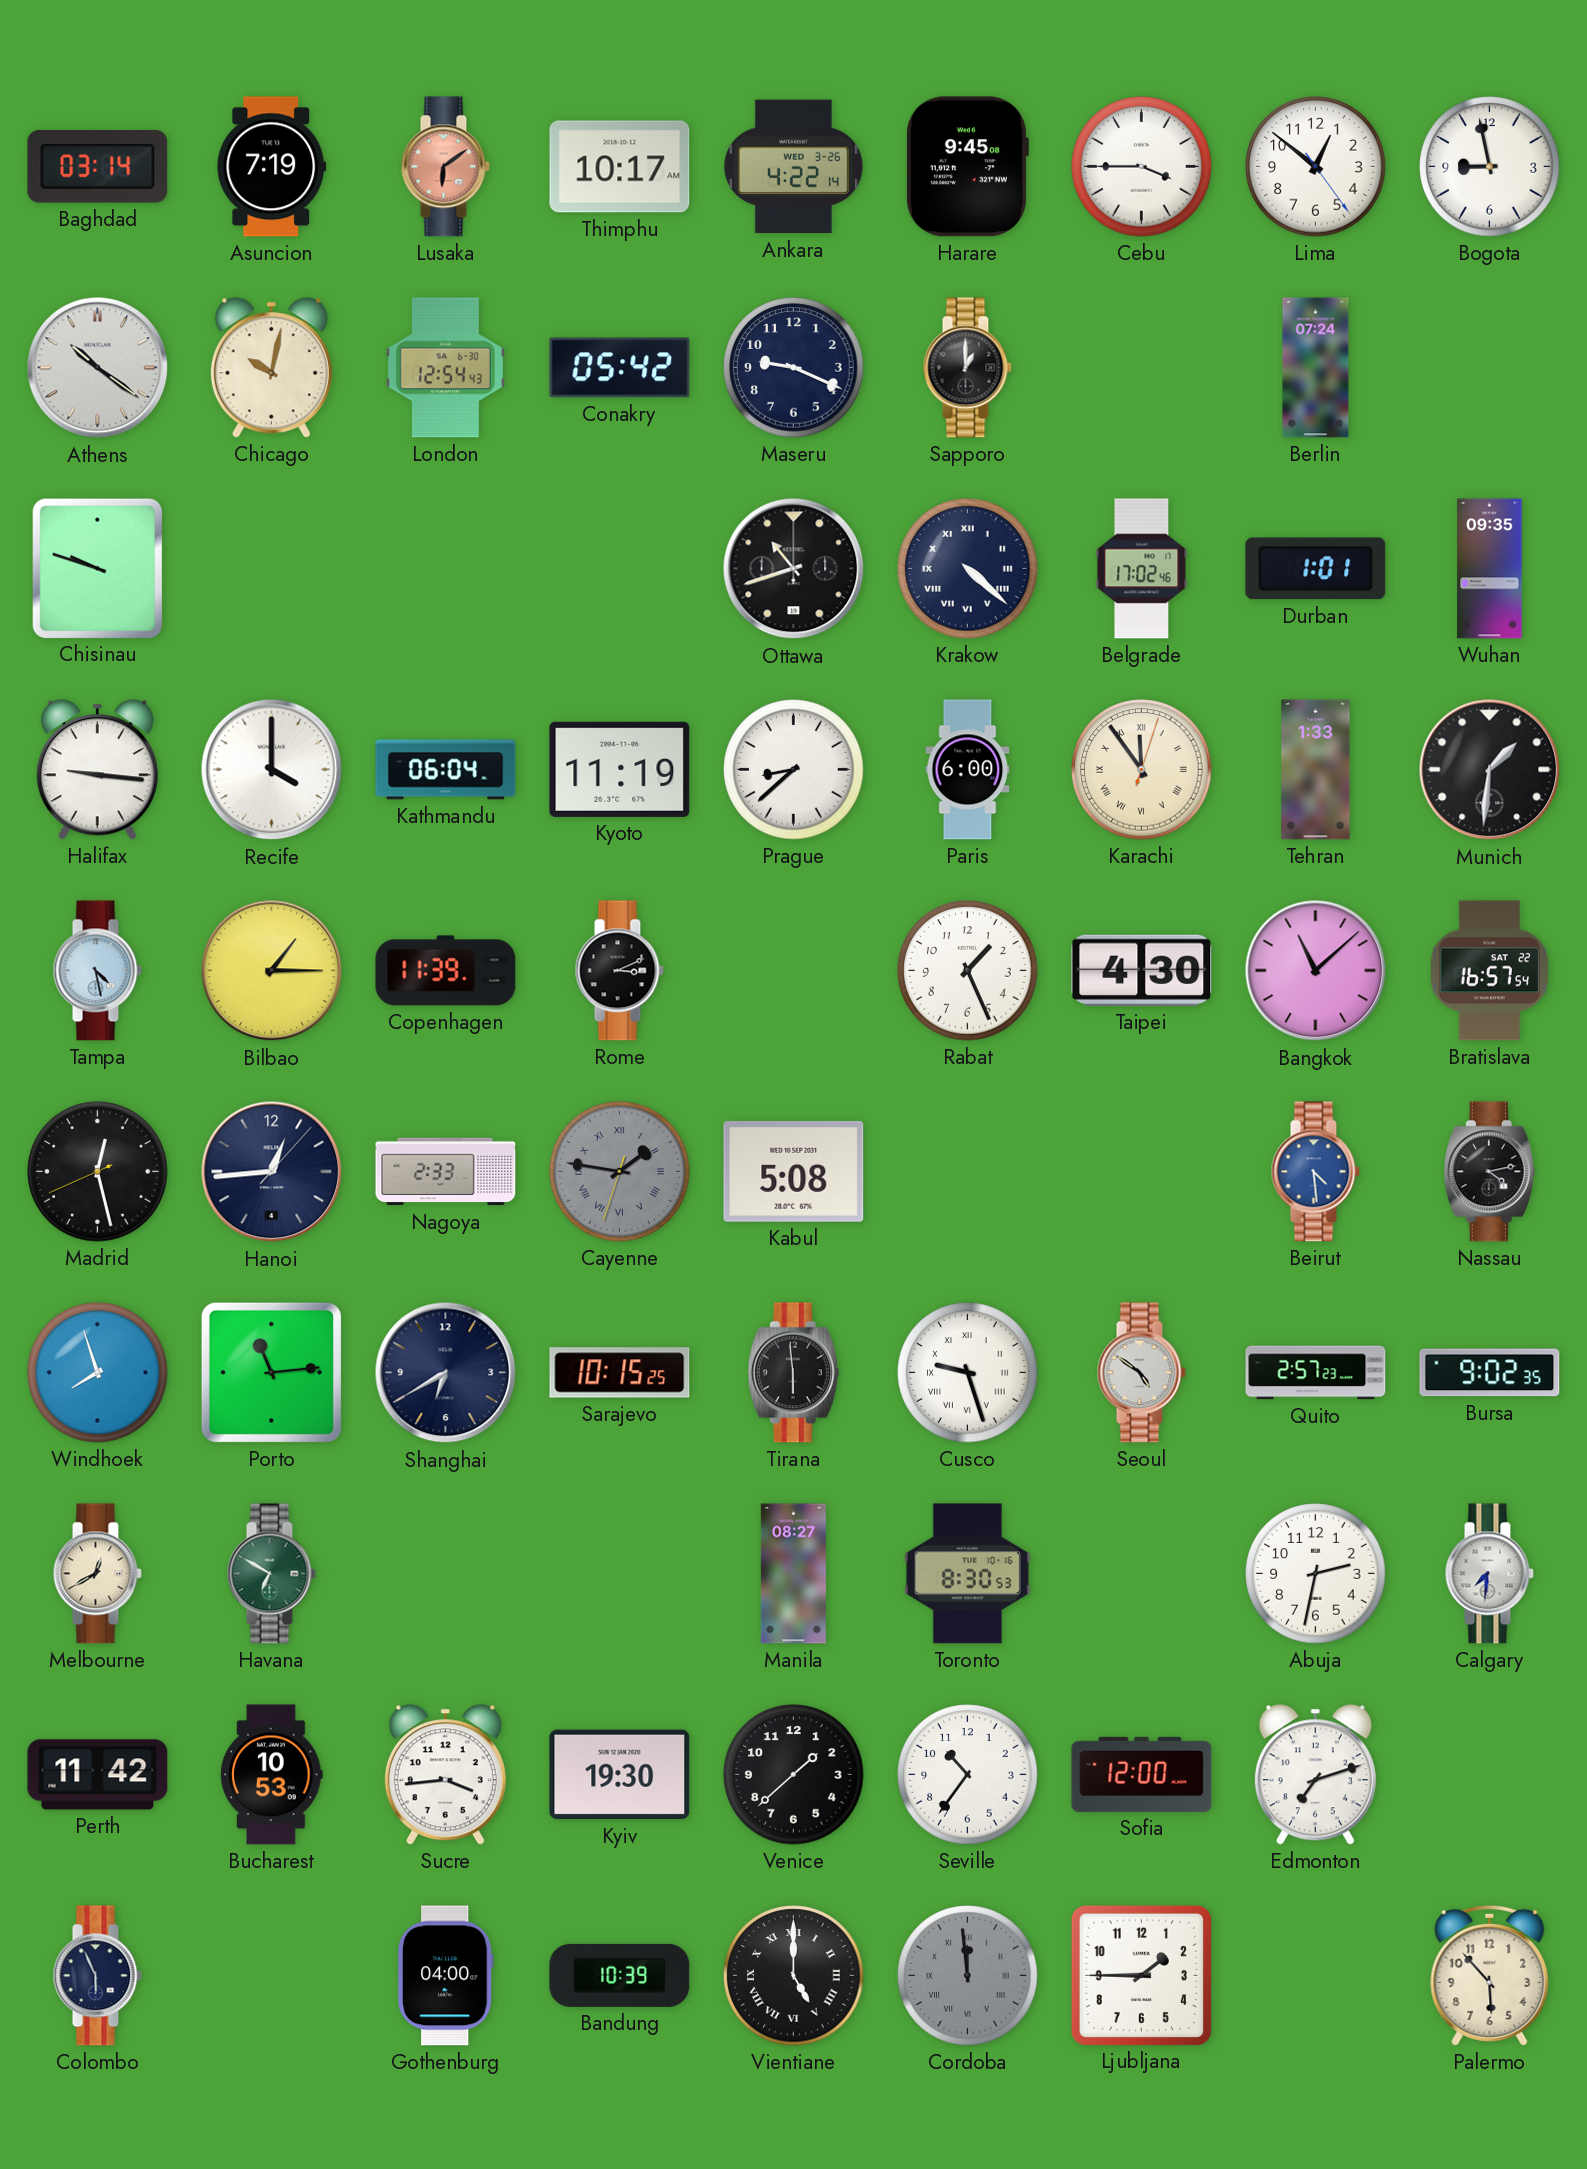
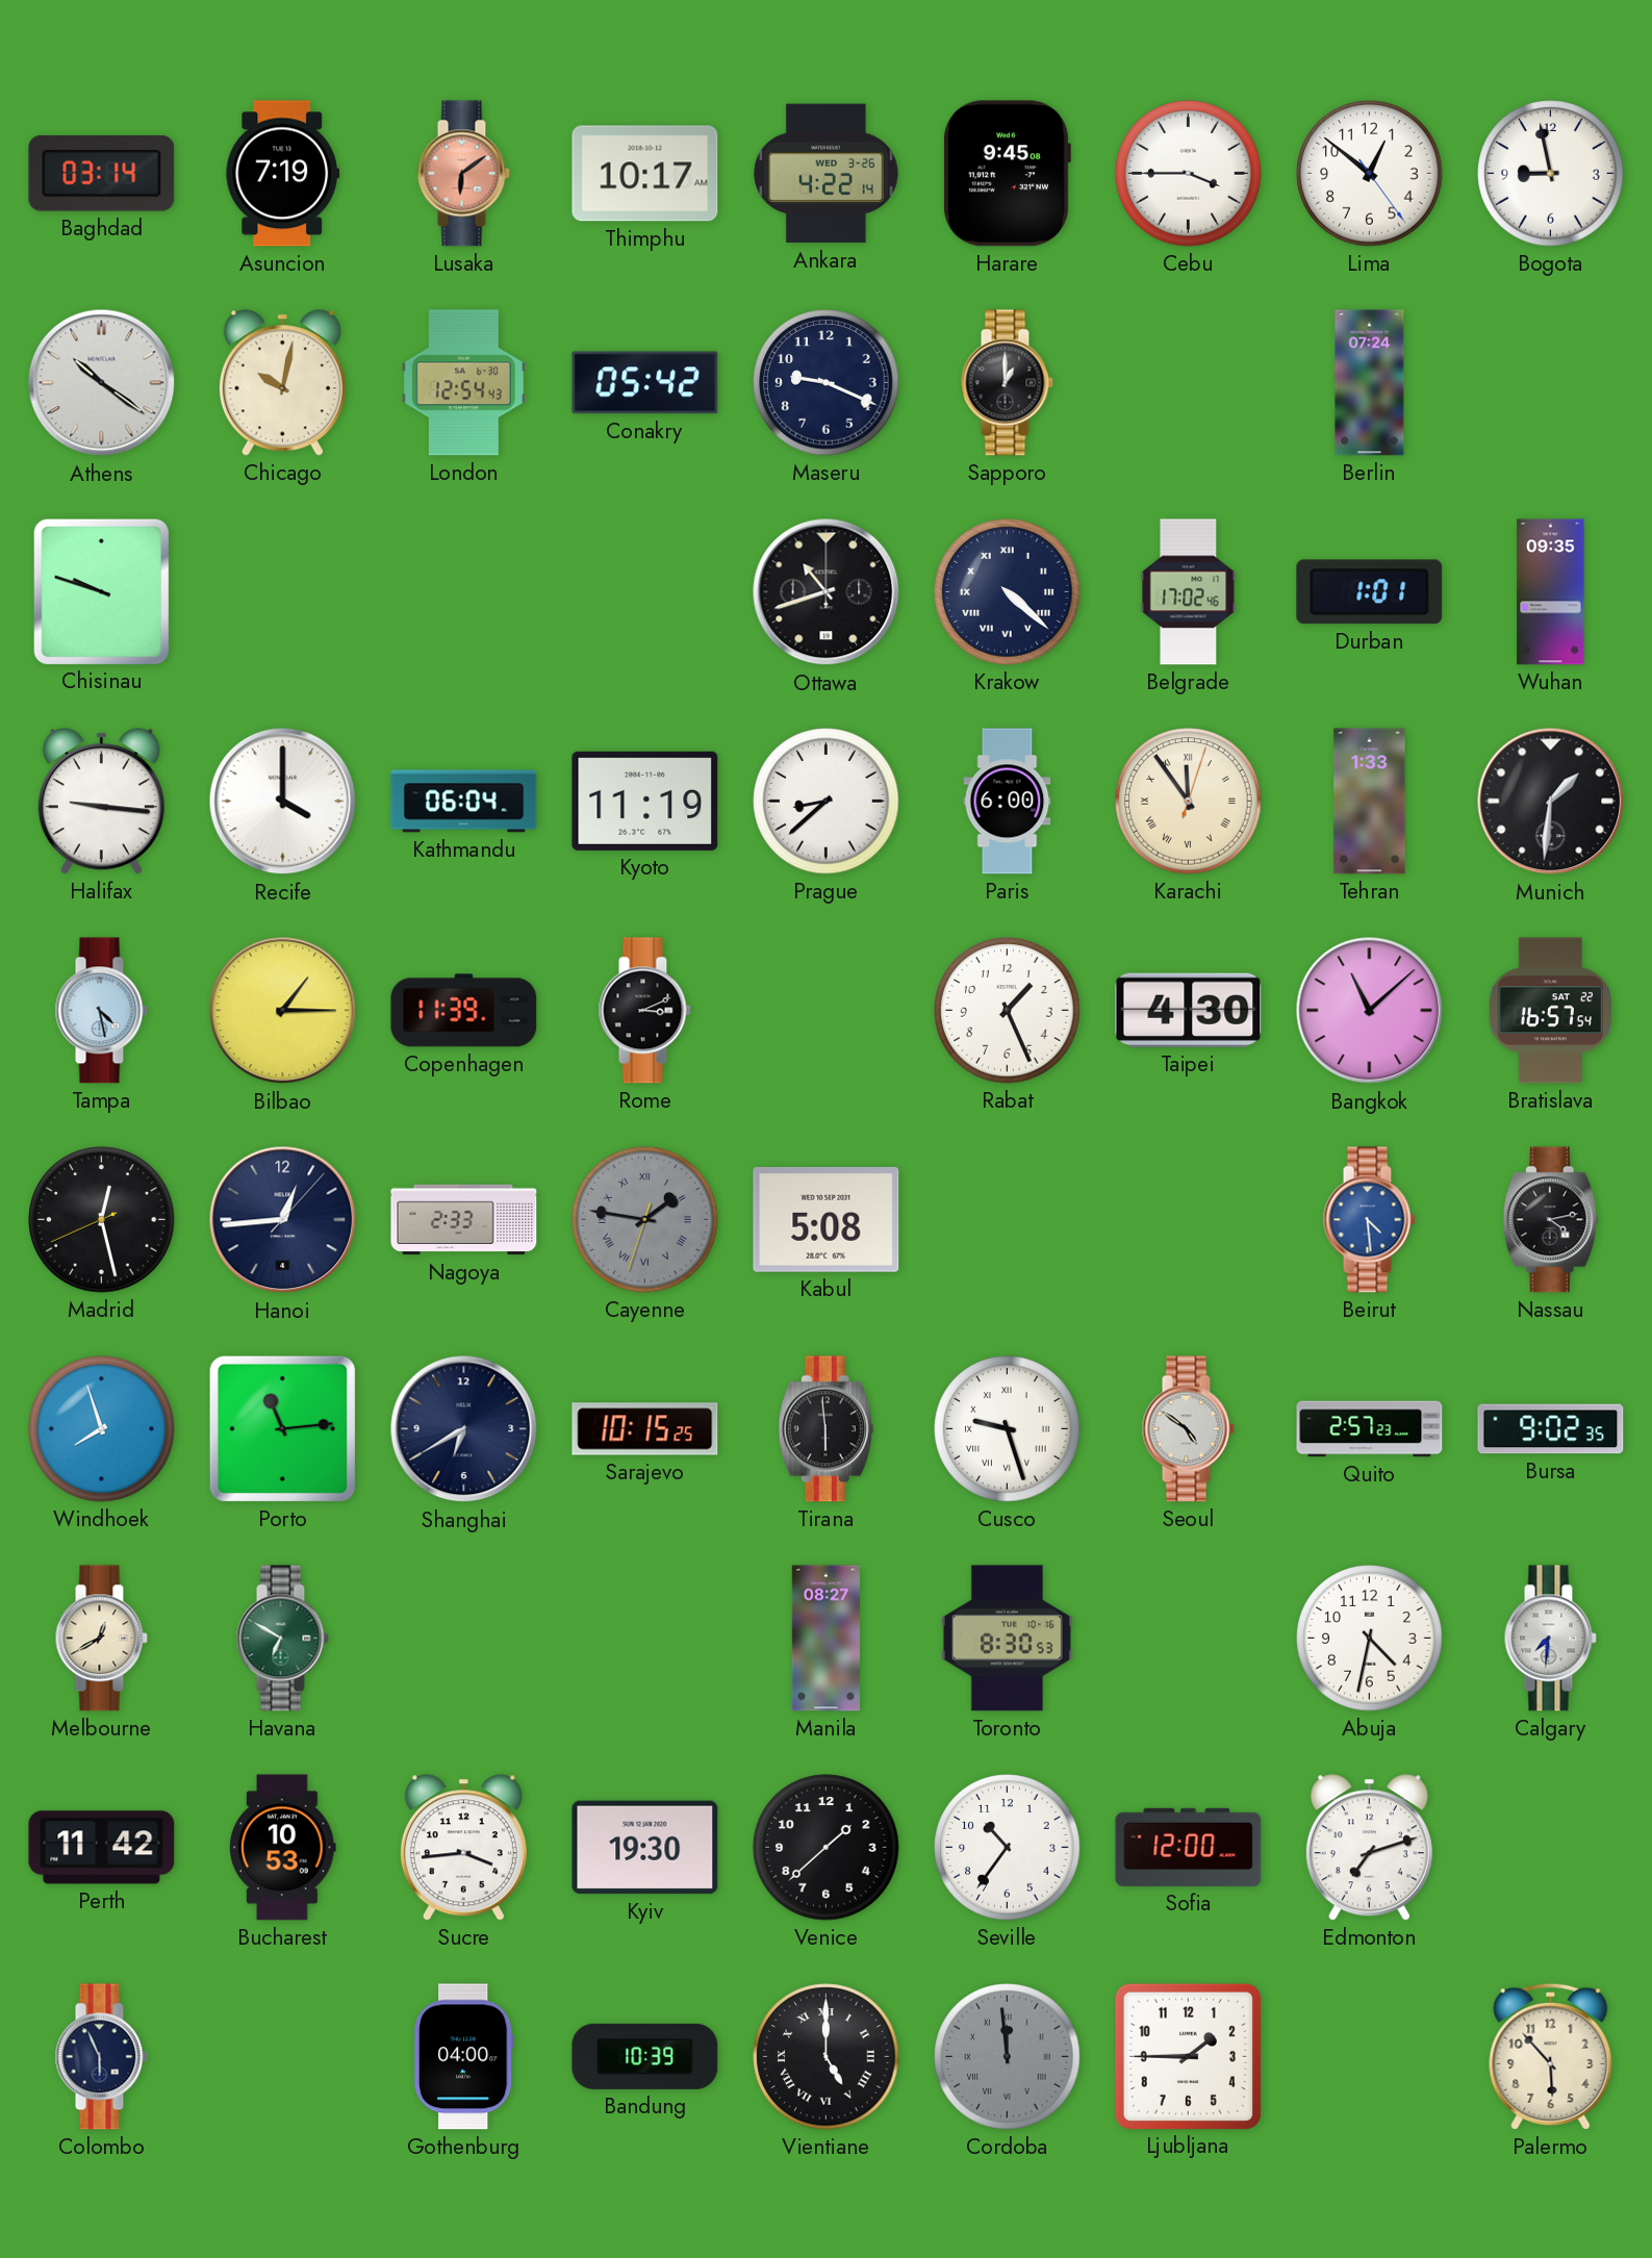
Abuja: 2:32 -> 4:32 (1370, 1639)
